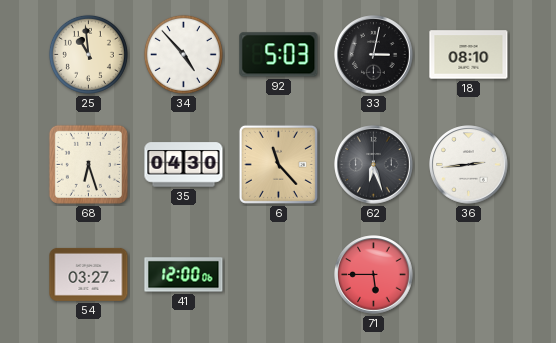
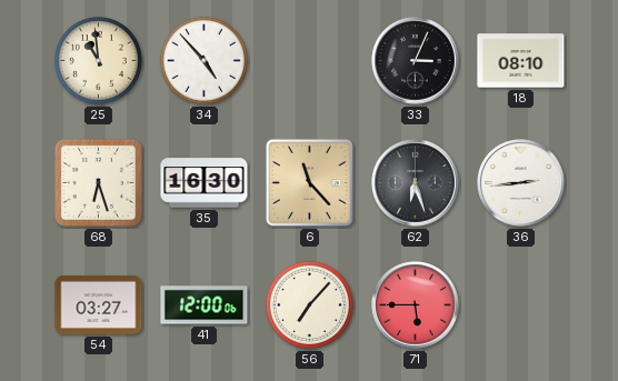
92: 5:03 -> none (279, 55)
33: 3:02 -> 3:04 (416, 61)
35: 04:30 -> 16:30 (205, 183)
56: none -> 7:07 (309, 304)
